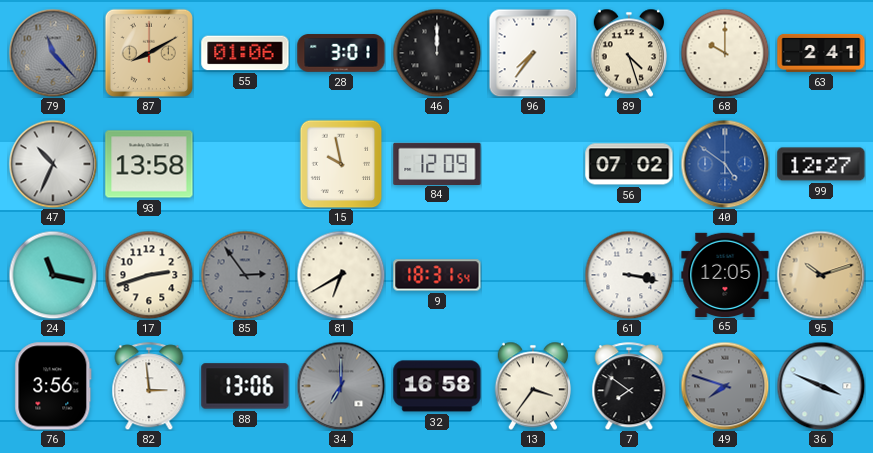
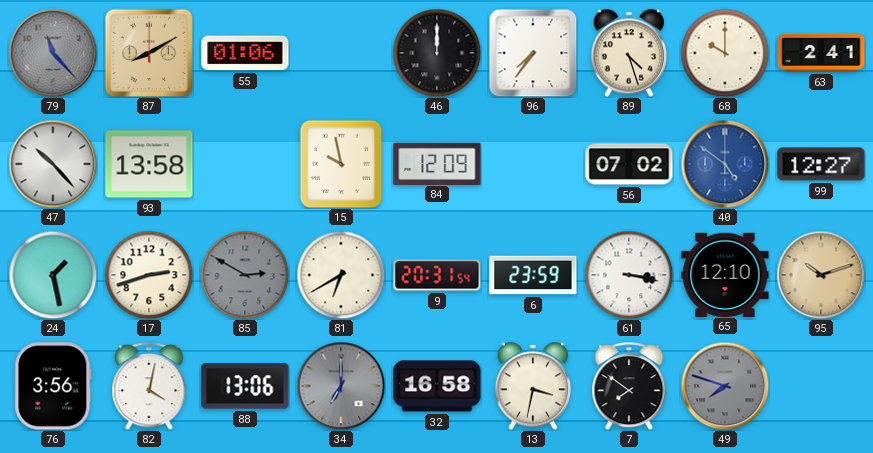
28: 3:01 -> none (341, 53)
47: 10:34 -> 10:23 (53, 164)
24: 11:17 -> 1:28 (53, 275)
85: 2:54 -> 2:50 (245, 275)
9: 18:31 -> 20:31 (437, 275)
6: none -> 23:59 (533, 275)
65: 12:05 -> 12:10 (725, 274)
82: 2:59 -> 4:02 (149, 386)
13: 3:36 -> 3:32 (532, 386)
36: 3:49 -> none (821, 386)
